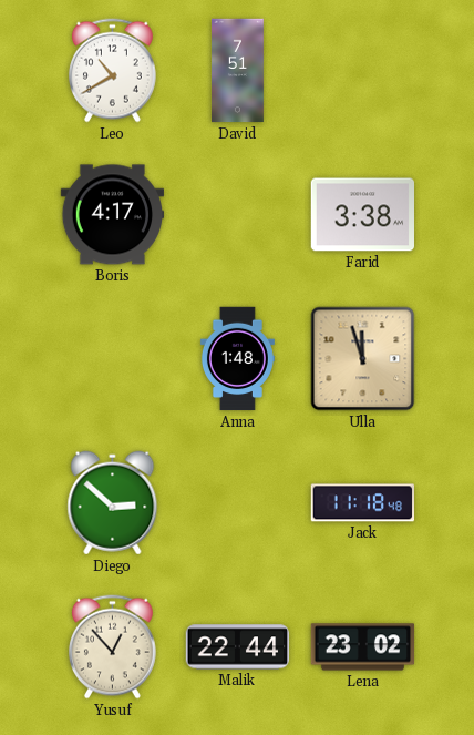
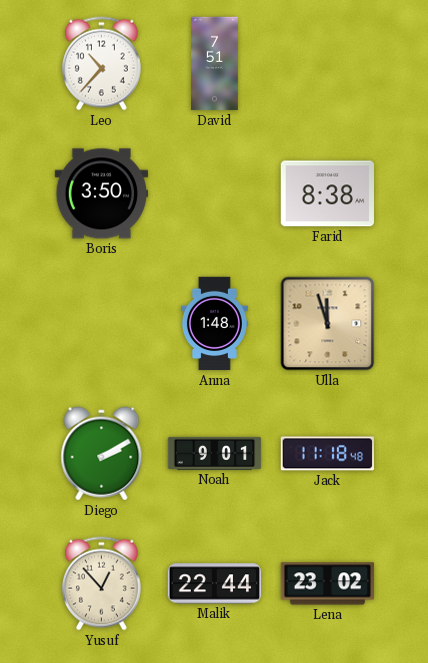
Leo: 10:40 -> 10:37 (101, 64)
Boris: 4:17 -> 3:50 (102, 194)
Farid: 3:38 -> 8:38 (328, 194)
Diego: 2:52 -> 2:10 (102, 454)
Noah: none -> 9:01 (215, 453)
